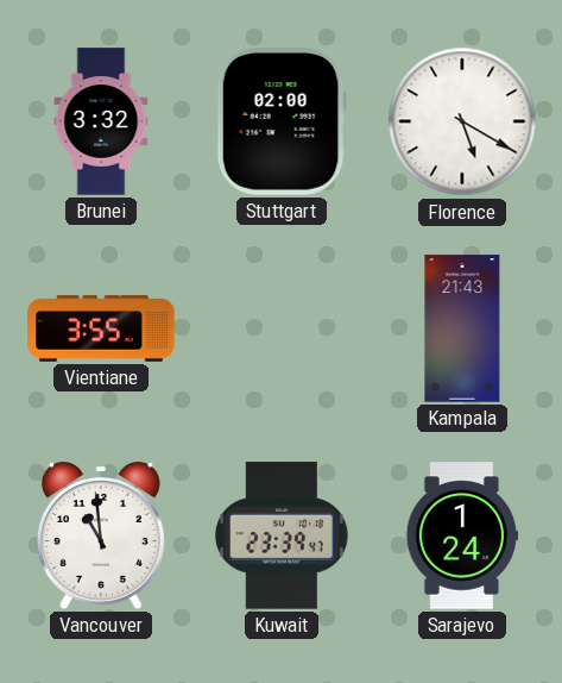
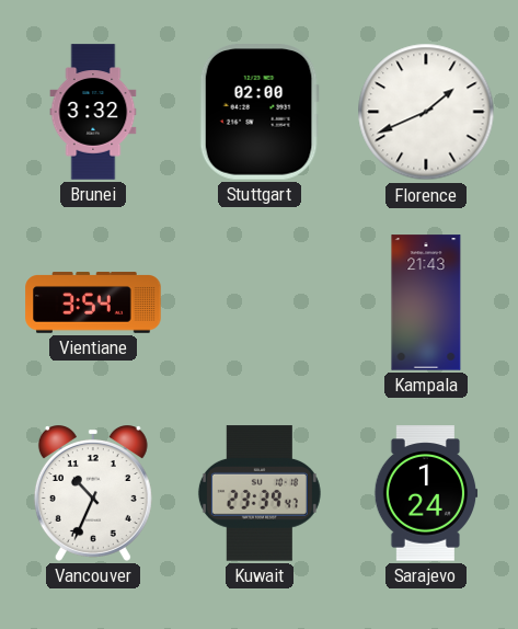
Florence: 5:20 -> 1:41 (426, 112)
Vientiane: 3:55 -> 3:54 (93, 302)
Vancouver: 10:59 -> 10:34 (93, 494)
